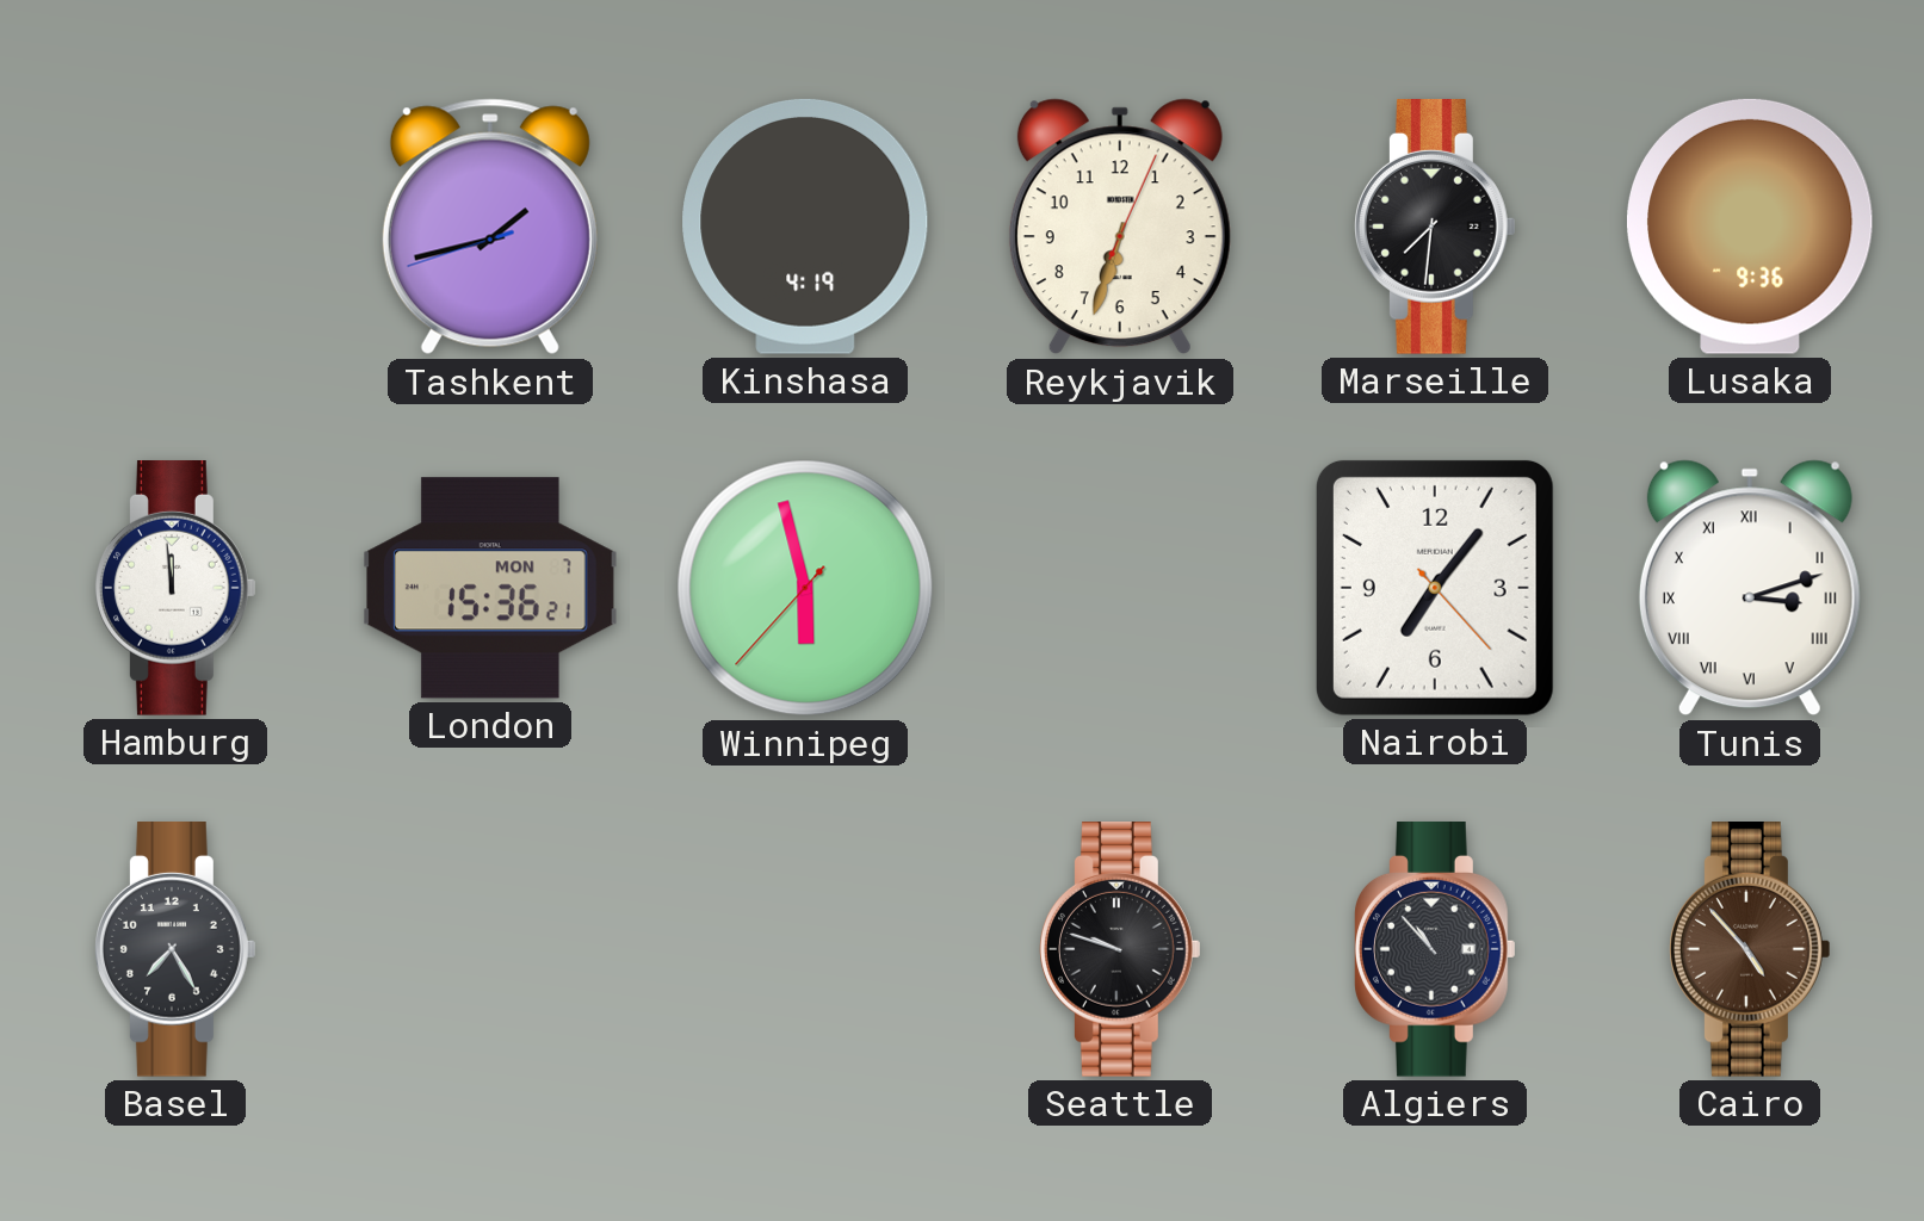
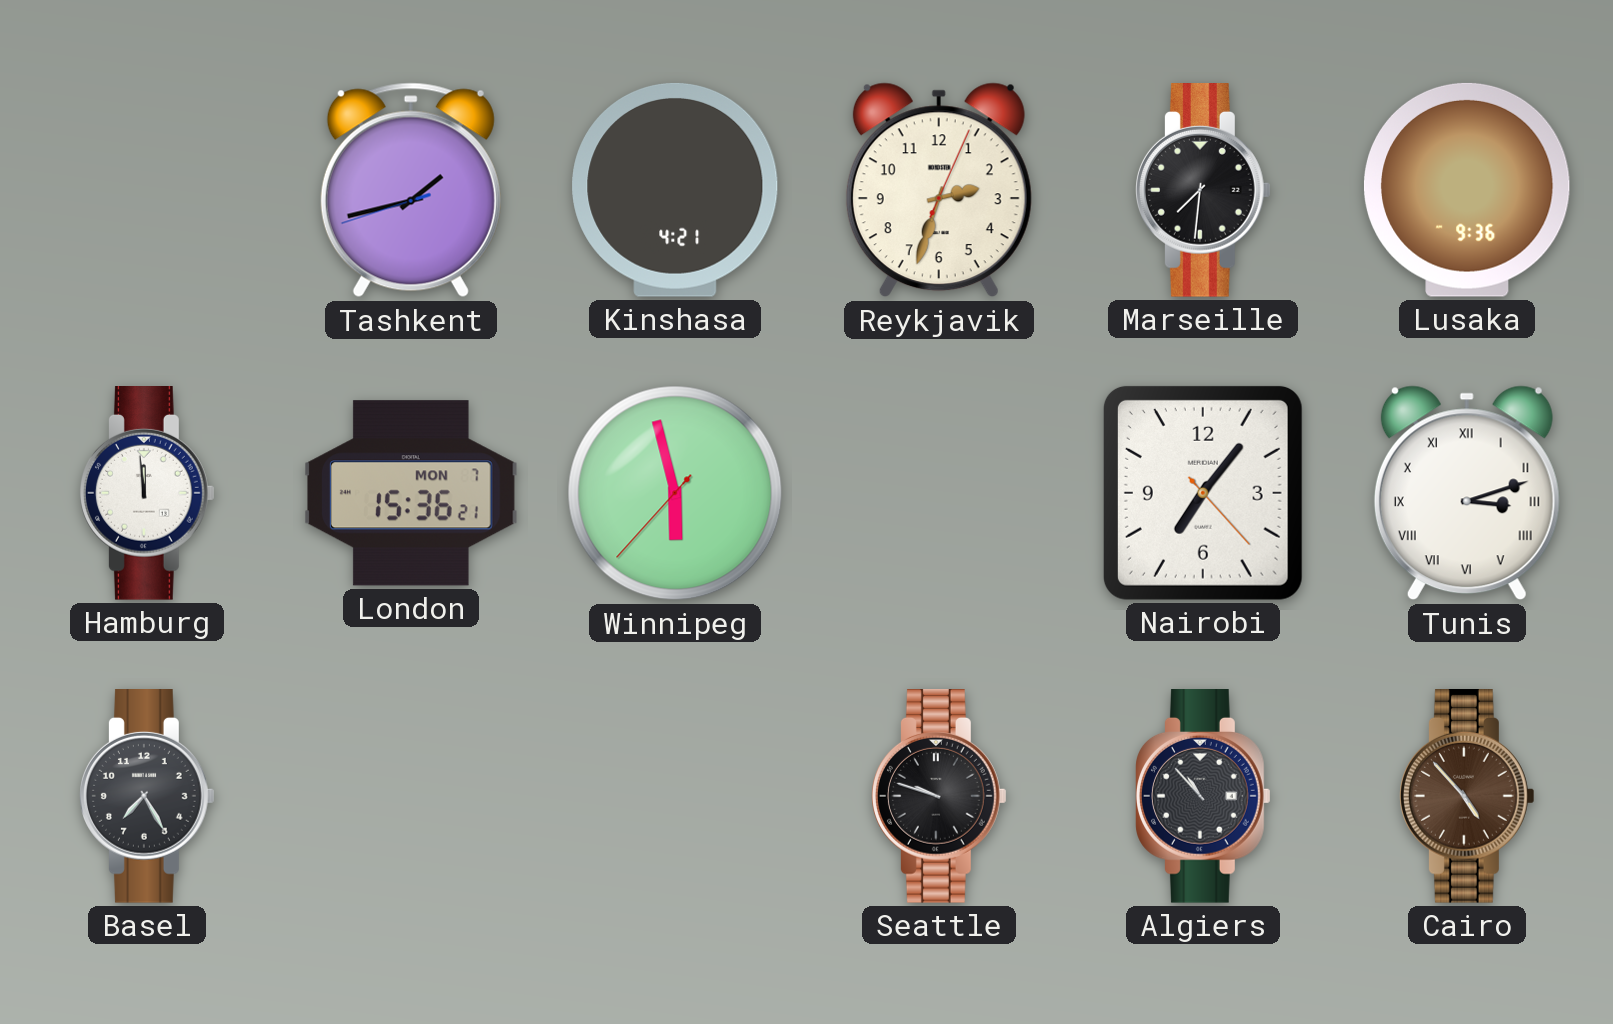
Kinshasa: 4:19 -> 4:21 (675, 190)
Reykjavik: 6:33 -> 2:33 (939, 190)
